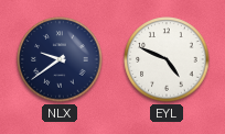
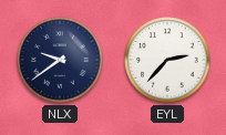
EYL: 4:49 -> 2:37 (167, 60)
